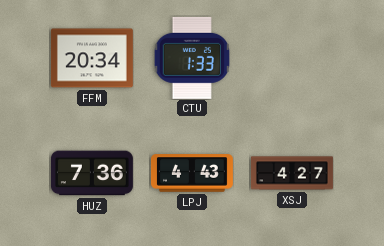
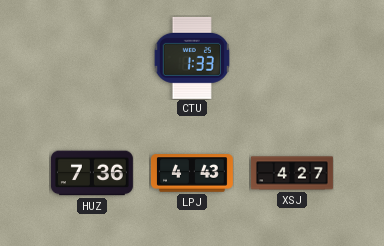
FFM: 20:34 -> none (92, 58)
